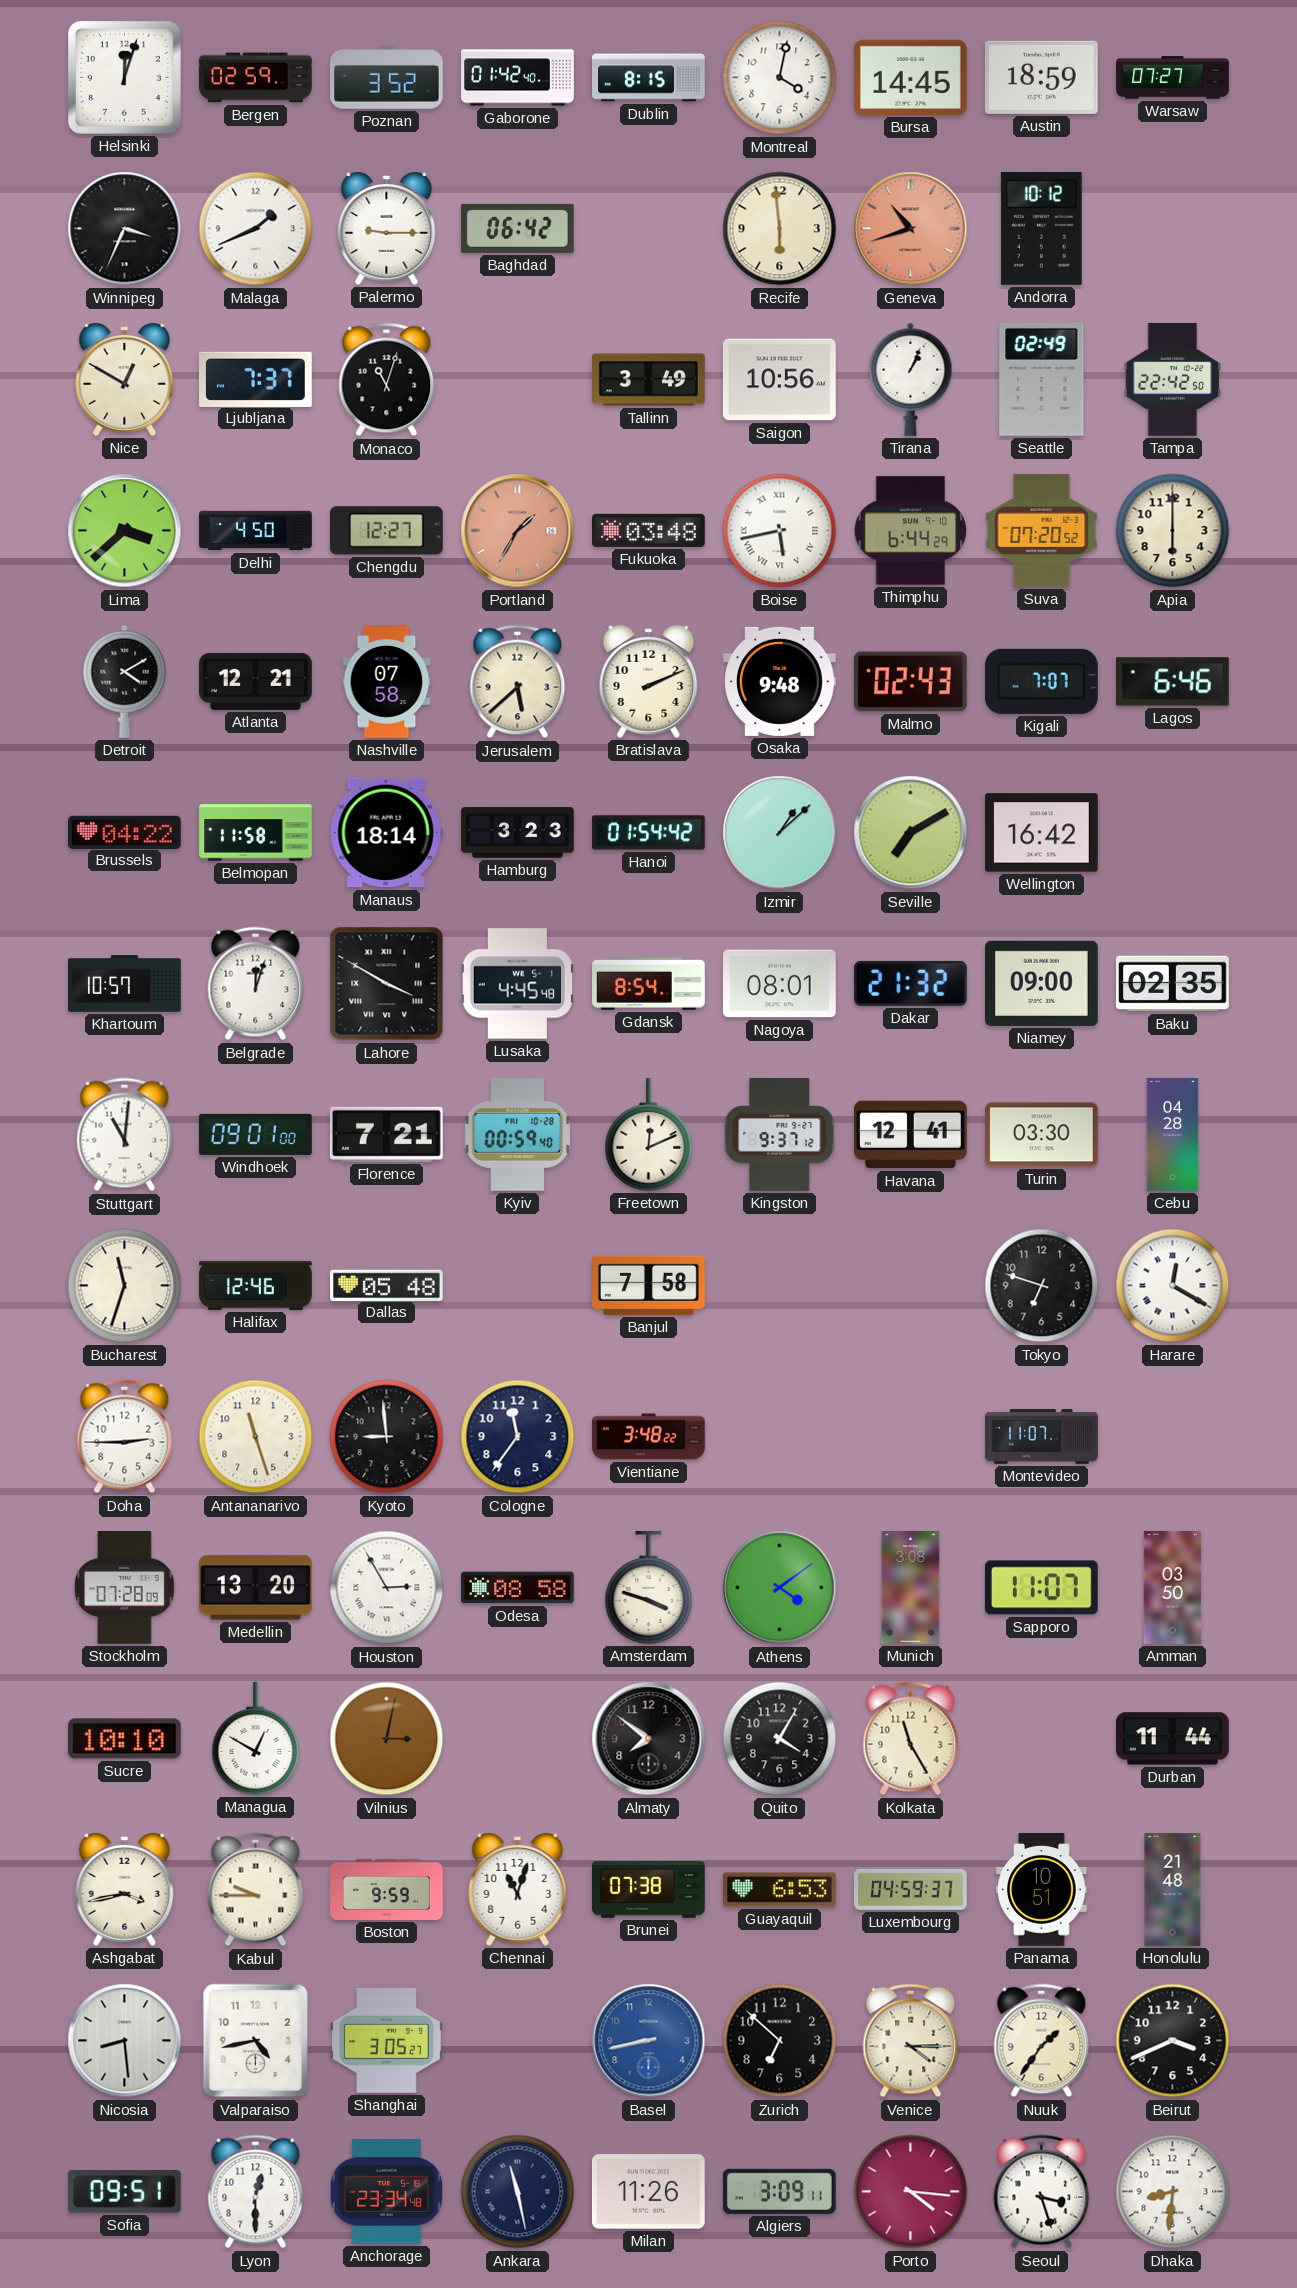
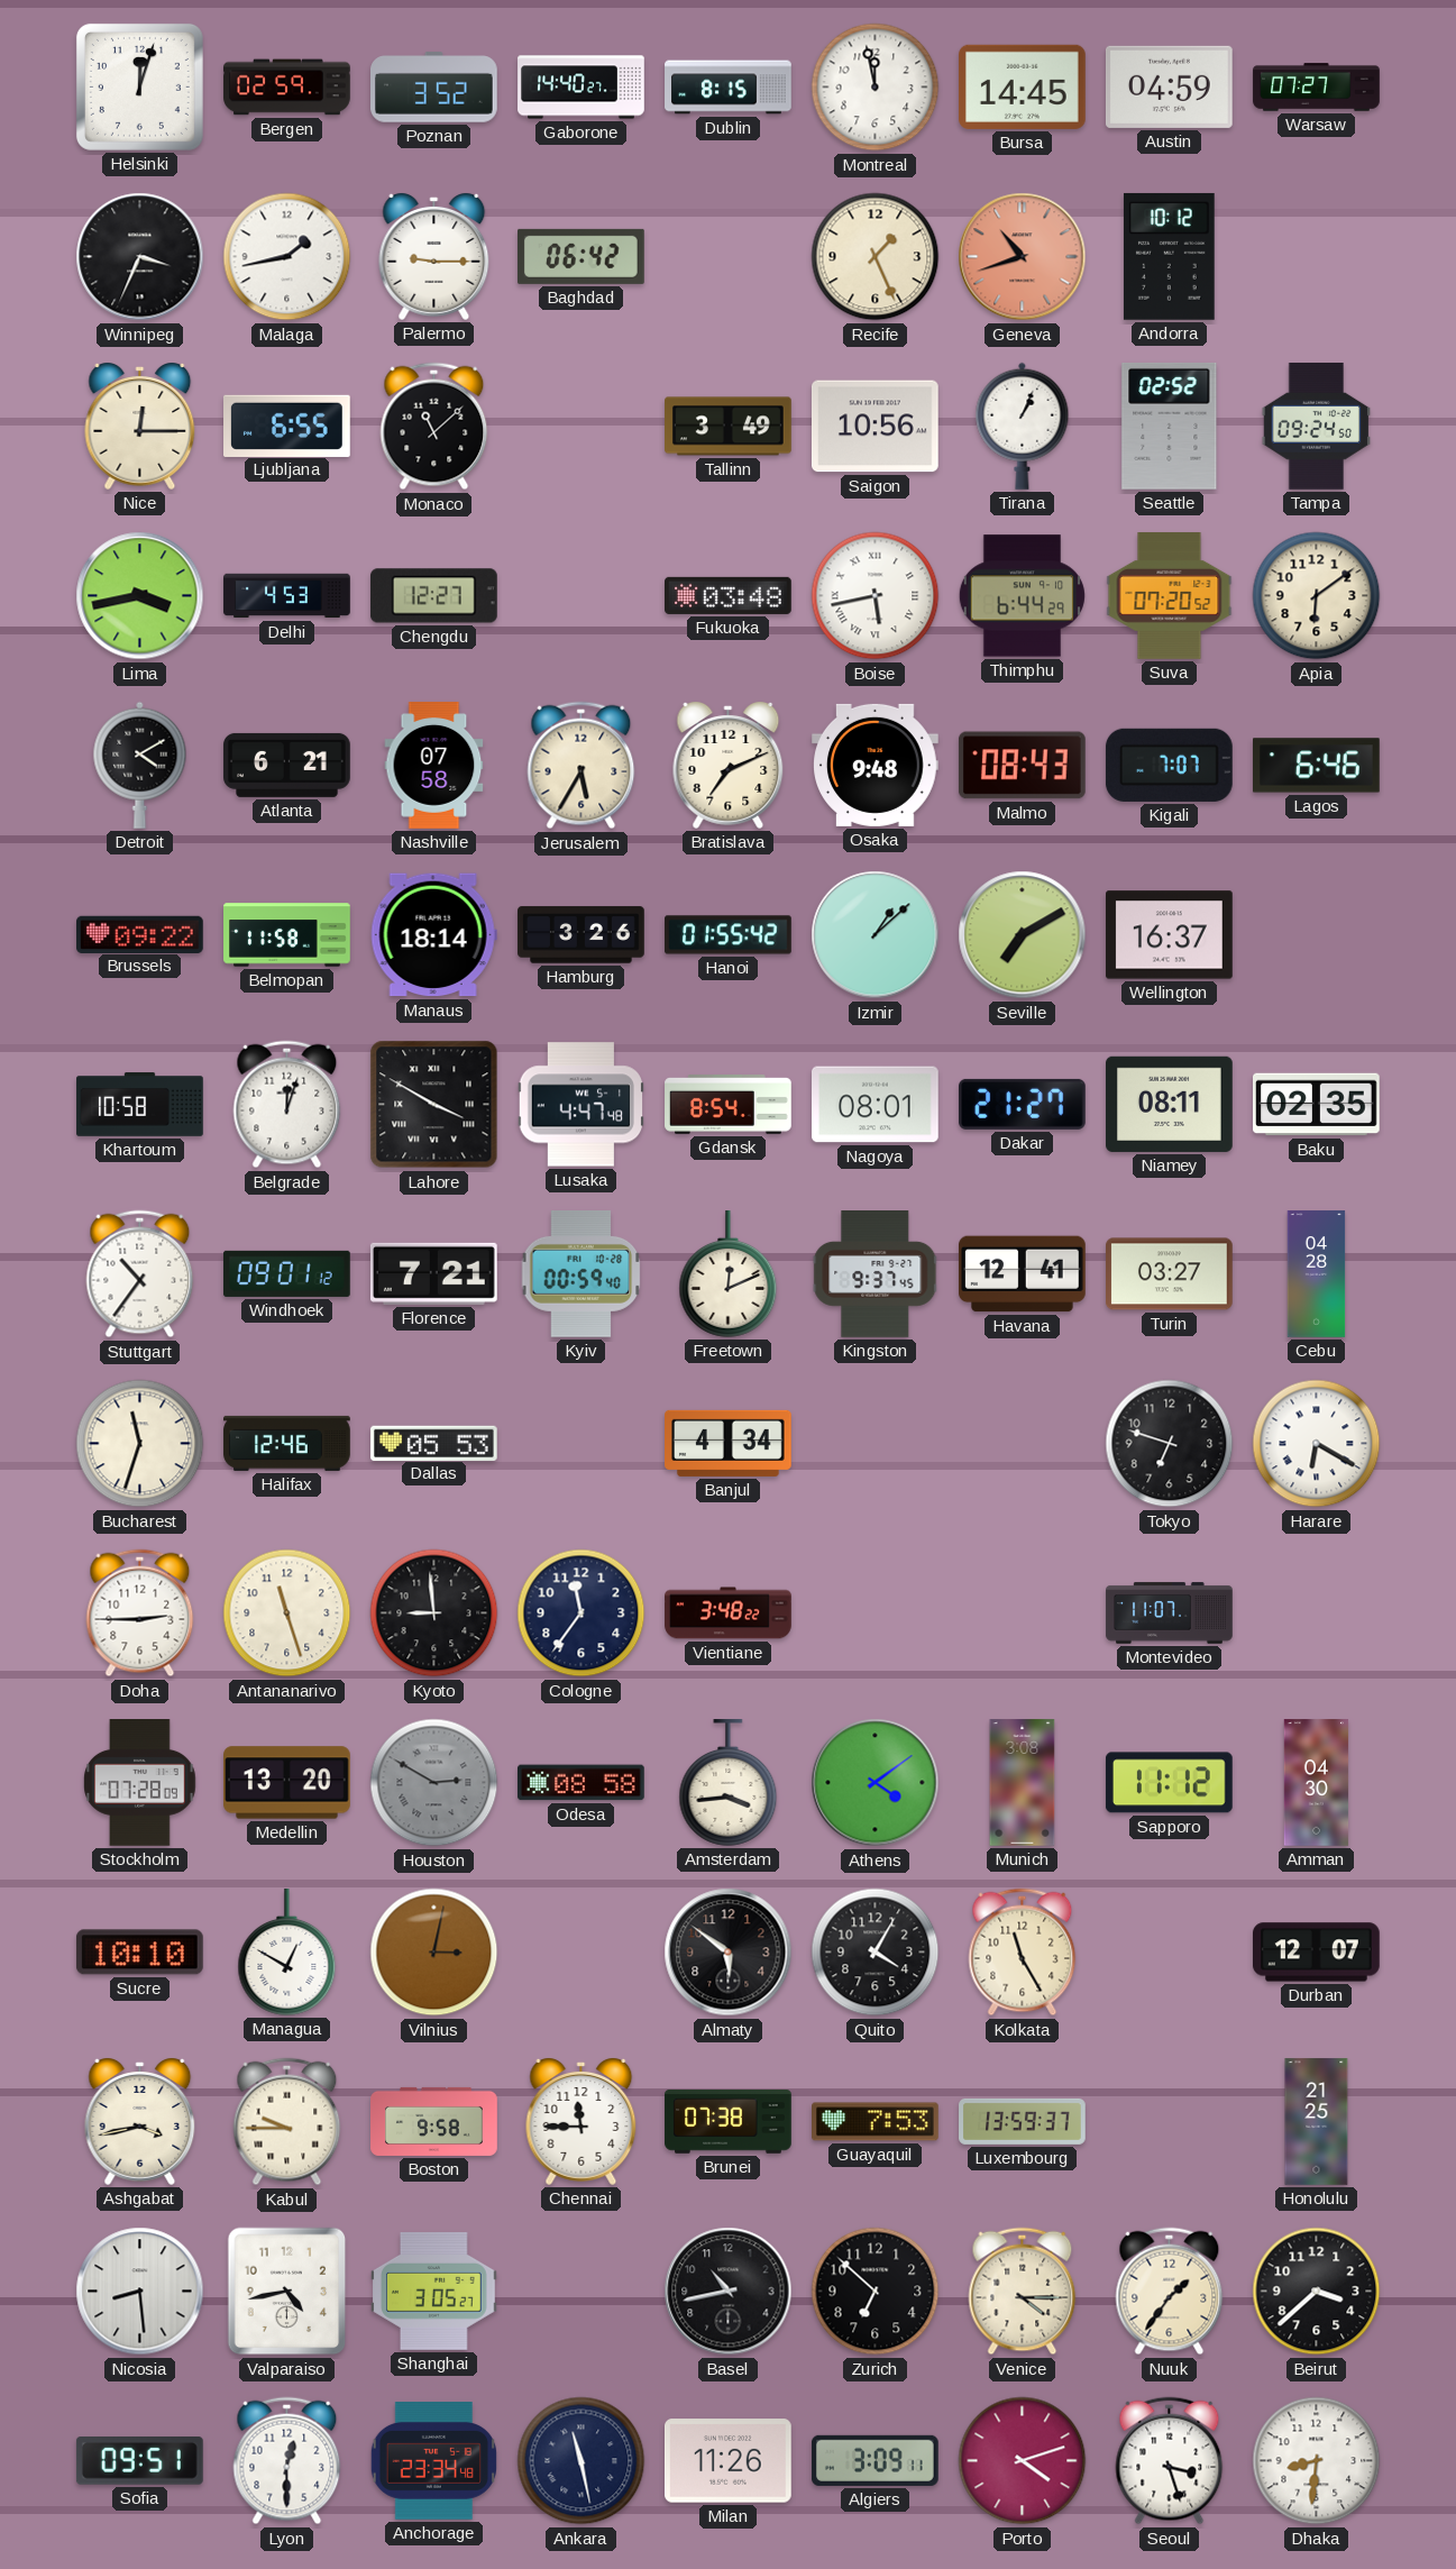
Gaborone: 01:42 -> 14:40 (582, 88)
Montreal: 4:02 -> 11:58 (876, 88)
Austin: 18:59 -> 04:59 (1169, 86)
Malaga: 1:41 -> 1:43 (287, 257)
Recife: 5:59 -> 1:26 (876, 257)
Nice: 12:50 -> 12:15 (140, 427)
Ljubljana: 7:37 -> 6:55 (287, 426)
Monaco: 11:03 -> 11:08 (434, 427)
Seattle: 02:49 -> 02:52 (1170, 426)
Tampa: 22:42 -> 09:24 (1317, 427)
Lima: 3:38 -> 3:43 (140, 596)
Delhi: 4:50 -> 4:53 (287, 596)
Portland: 1:35 -> none (518, 531)
Apia: 6:00 -> 6:09 (1317, 596)
Atlanta: 12:21 -> 6:21 (287, 765)
Jerusalem: 5:38 -> 5:35 (582, 766)
Bratislava: 2:11 -> 7:11 (729, 766)
Malmo: 02:43 -> 08:43 (1022, 766)
Brussels: 04:22 -> 09:22 (140, 934)
Hamburg: 3:23 -> 3:26 (582, 935)
Hanoi: 01:54 -> 01:55 (729, 935)
Wellington: 16:42 -> 16:37 (1170, 935)
Khartoum: 10:57 -> 10:58 (140, 1105)
Lusaka: 4:45 -> 4:47 (580, 1105)
Dakar: 21:32 -> 21:27 (1023, 1104)
Niamey: 09:00 -> 08:11 (1170, 1104)
Stuttgart: 11:01 -> 10:36 (140, 1274)
Windhoek: 09:01:00 -> 09:01:12 (287, 1273)
Kingston: 9:37:12 -> 9:37:45 (876, 1274)
Turin: 03:30 -> 03:27 (1170, 1274)
Dallas: 05:48 -> 05:53 (434, 1443)
Banjul: 7:58 -> 4:34 (729, 1443)
Harare: 12:20 -> 6:20 (1317, 1444)
Houston: 2:55 -> 2:50 (434, 1783)
Houston dial: white -> grey (434, 1783)
Amsterdam: 3:48 -> 3:44 (729, 1783)
Sapporo: 11:07 -> 11:12 (1169, 1783)
Amman: 03:50 -> 04:30 (1317, 1783)
Almaty: 7:51 -> 5:51 (729, 1953)
Durban: 11:44 -> 12:07 (1317, 1953)
Boston: 9:59 -> 9:58 (434, 2121)
Chennai: 11:03 -> 11:45 (582, 2122)
Guayaquil: 6:53 -> 7:53 (876, 2122)
Luxembourg: 04:59 -> 13:59 (1023, 2121)
Panama: 10:51 -> none (1042, 1890)
Honolulu: 21:48 -> 21:25 (1317, 2122)
Basel: 8:43 -> 10:43 (729, 2292)
Basel dial: blue -> black (729, 2292)
Beirut: 3:41 -> 3:38 (1317, 2292)
Porto: 4:16 -> 4:12 (1023, 2461)
